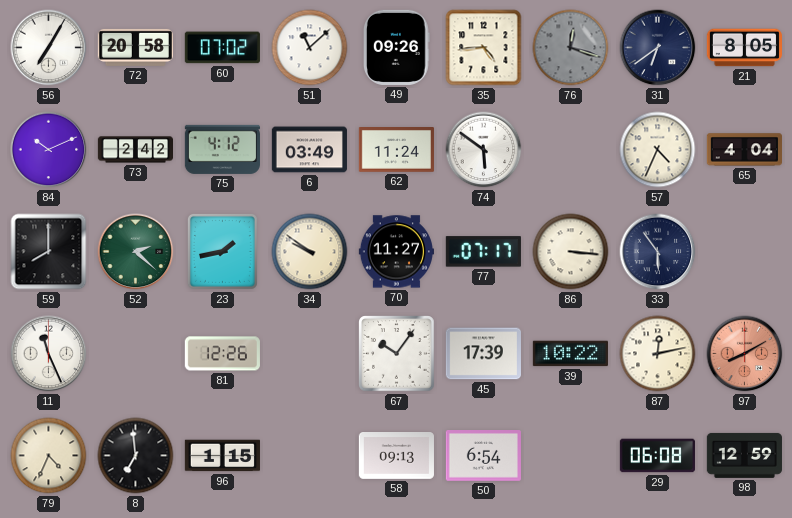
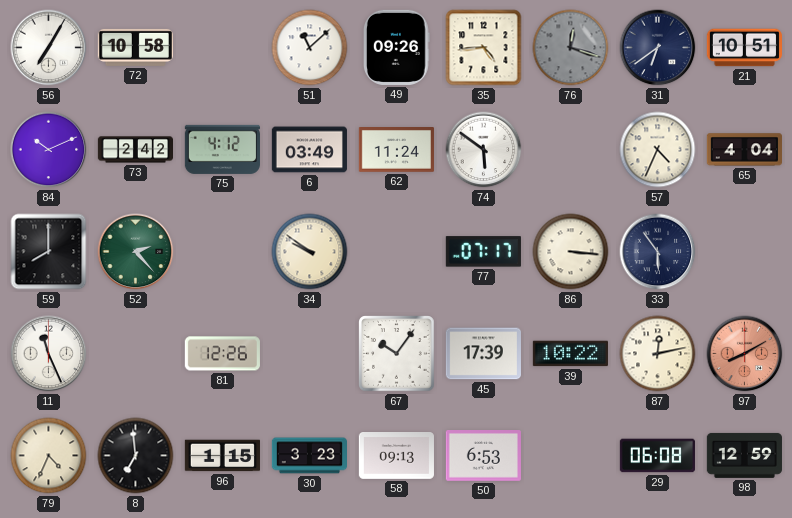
72: 20:58 -> 10:58 (135, 47)
60: 07:02 -> none (222, 48)
21: 8:05 -> 10:51 (744, 48)
52: 2:22 -> 2:23 (136, 252)
23: 1:43 -> none (222, 251)
70: 11:27 -> none (396, 252)
30: none -> 3:23 (309, 456)
50: 6:54 -> 6:53 (483, 456)
